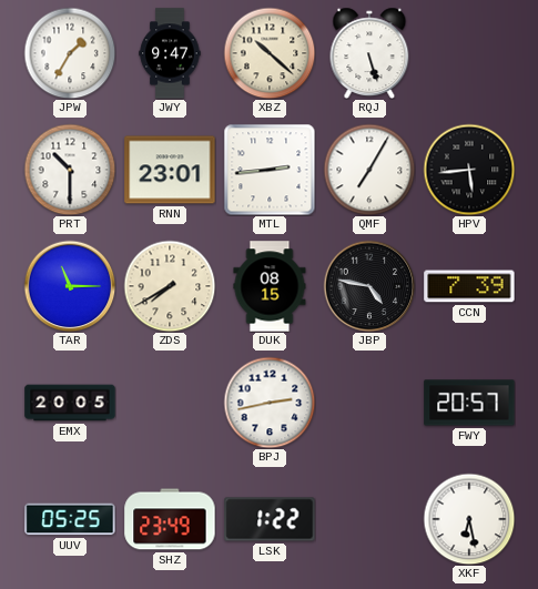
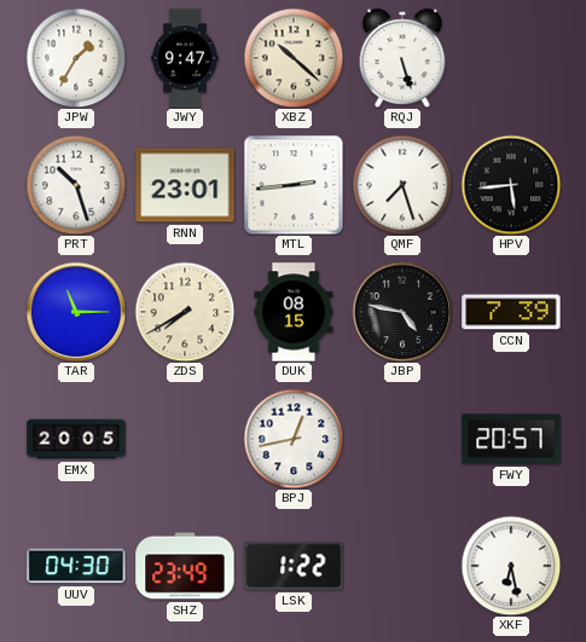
PRT: 10:30 -> 10:27 (76, 185)
QMF: 7:05 -> 7:27 (402, 185)
BPJ: 2:43 -> 12:43 (294, 439)
UUV: 05:25 -> 04:30 (76, 566)
